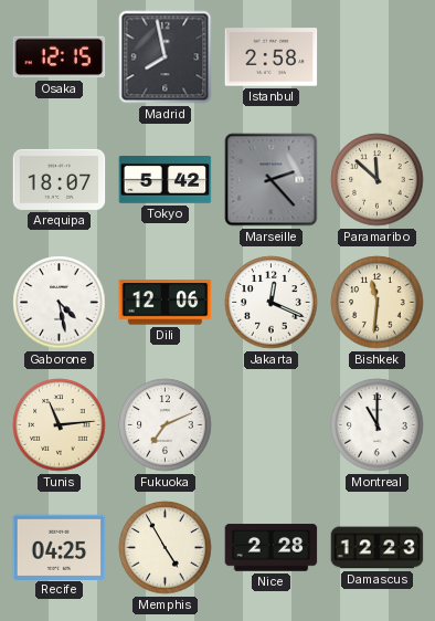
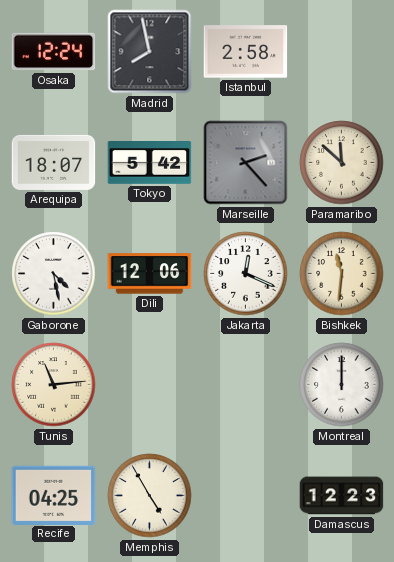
Osaka: 12:15 -> 12:24 (54, 52)
Fukuoka: 7:11 -> none (166, 425)
Montreal: 11:00 -> 12:00 (342, 385)
Nice: 2:28 -> none (272, 548)
